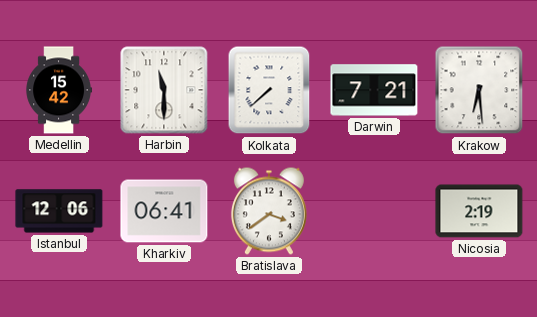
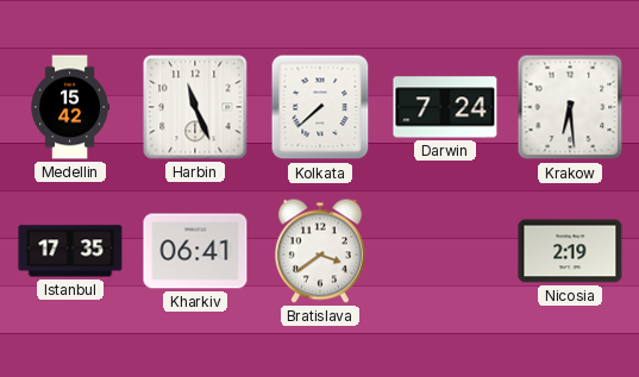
Harbin: 11:30 -> 11:26 (195, 107)
Darwin: 7:21 -> 7:24 (445, 107)
Istanbul: 12:06 -> 17:35 (70, 251)
